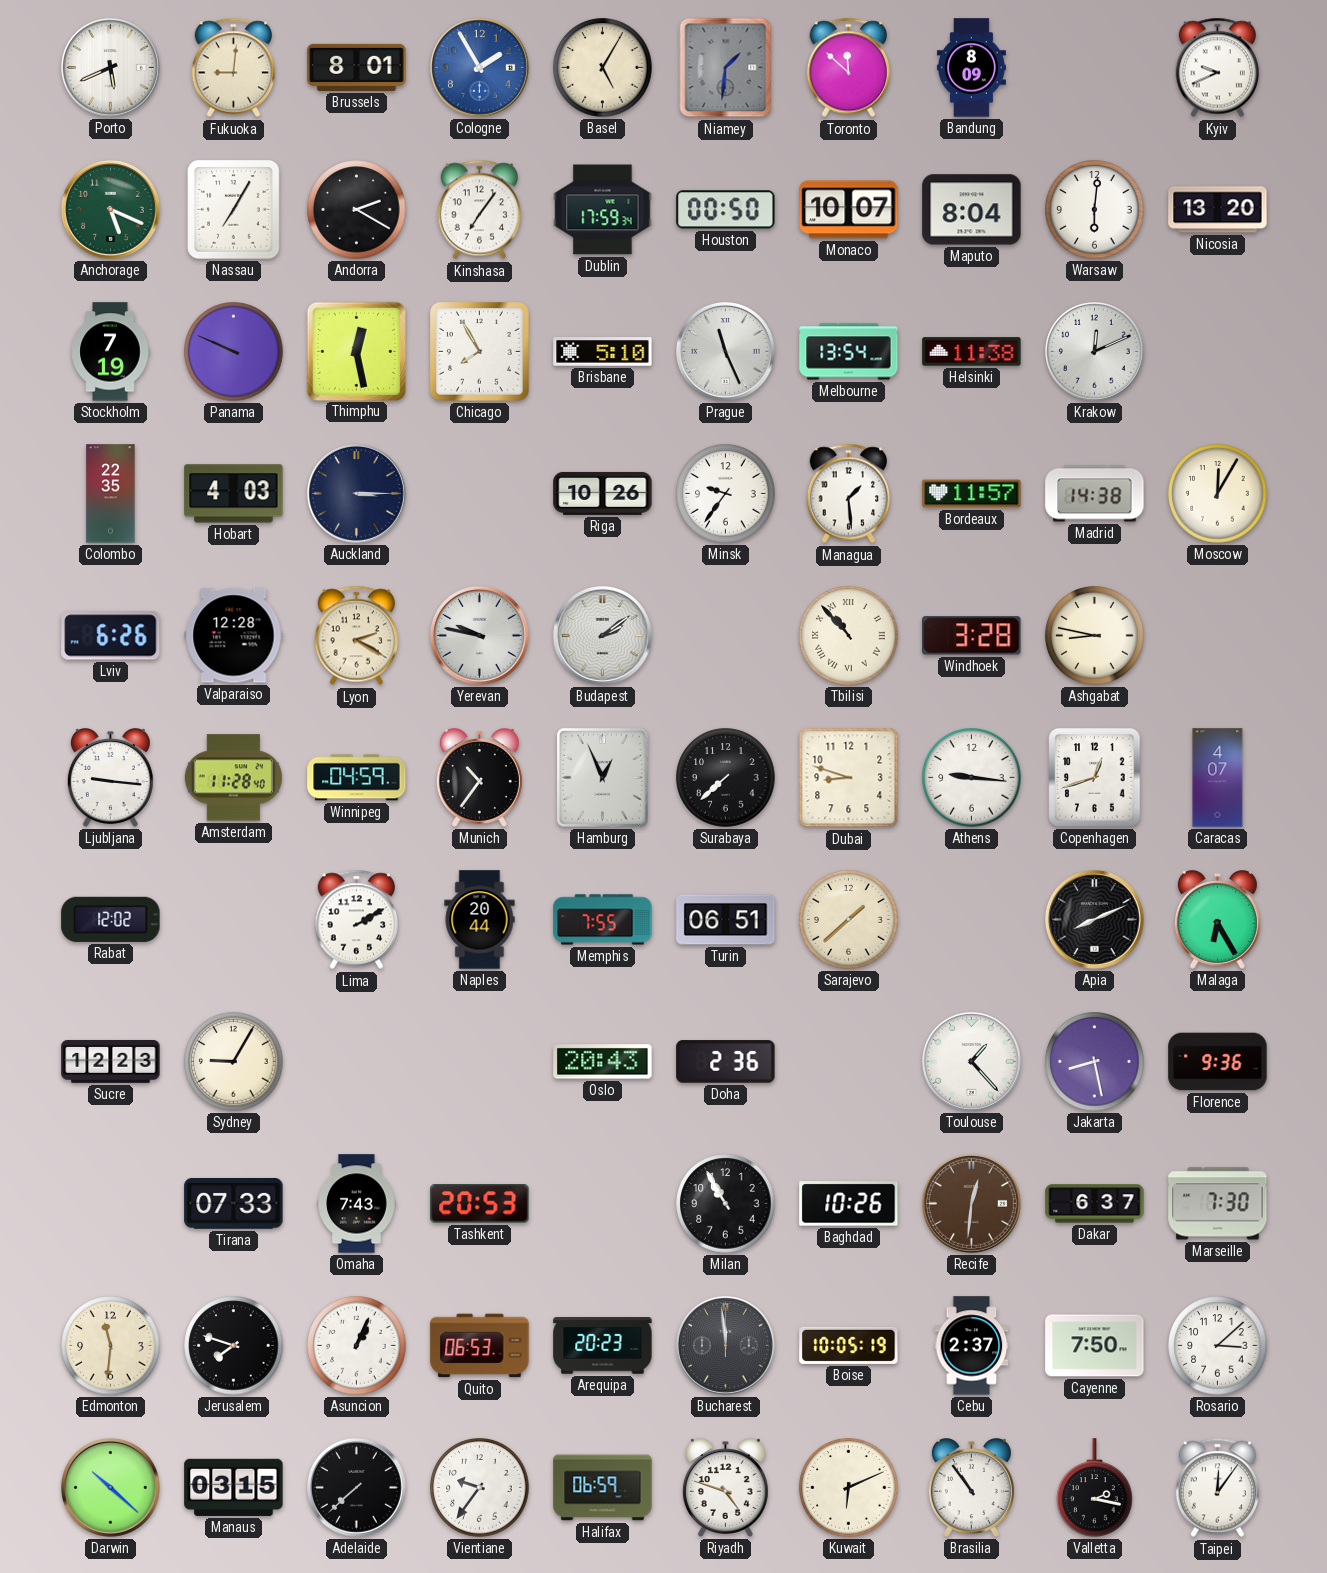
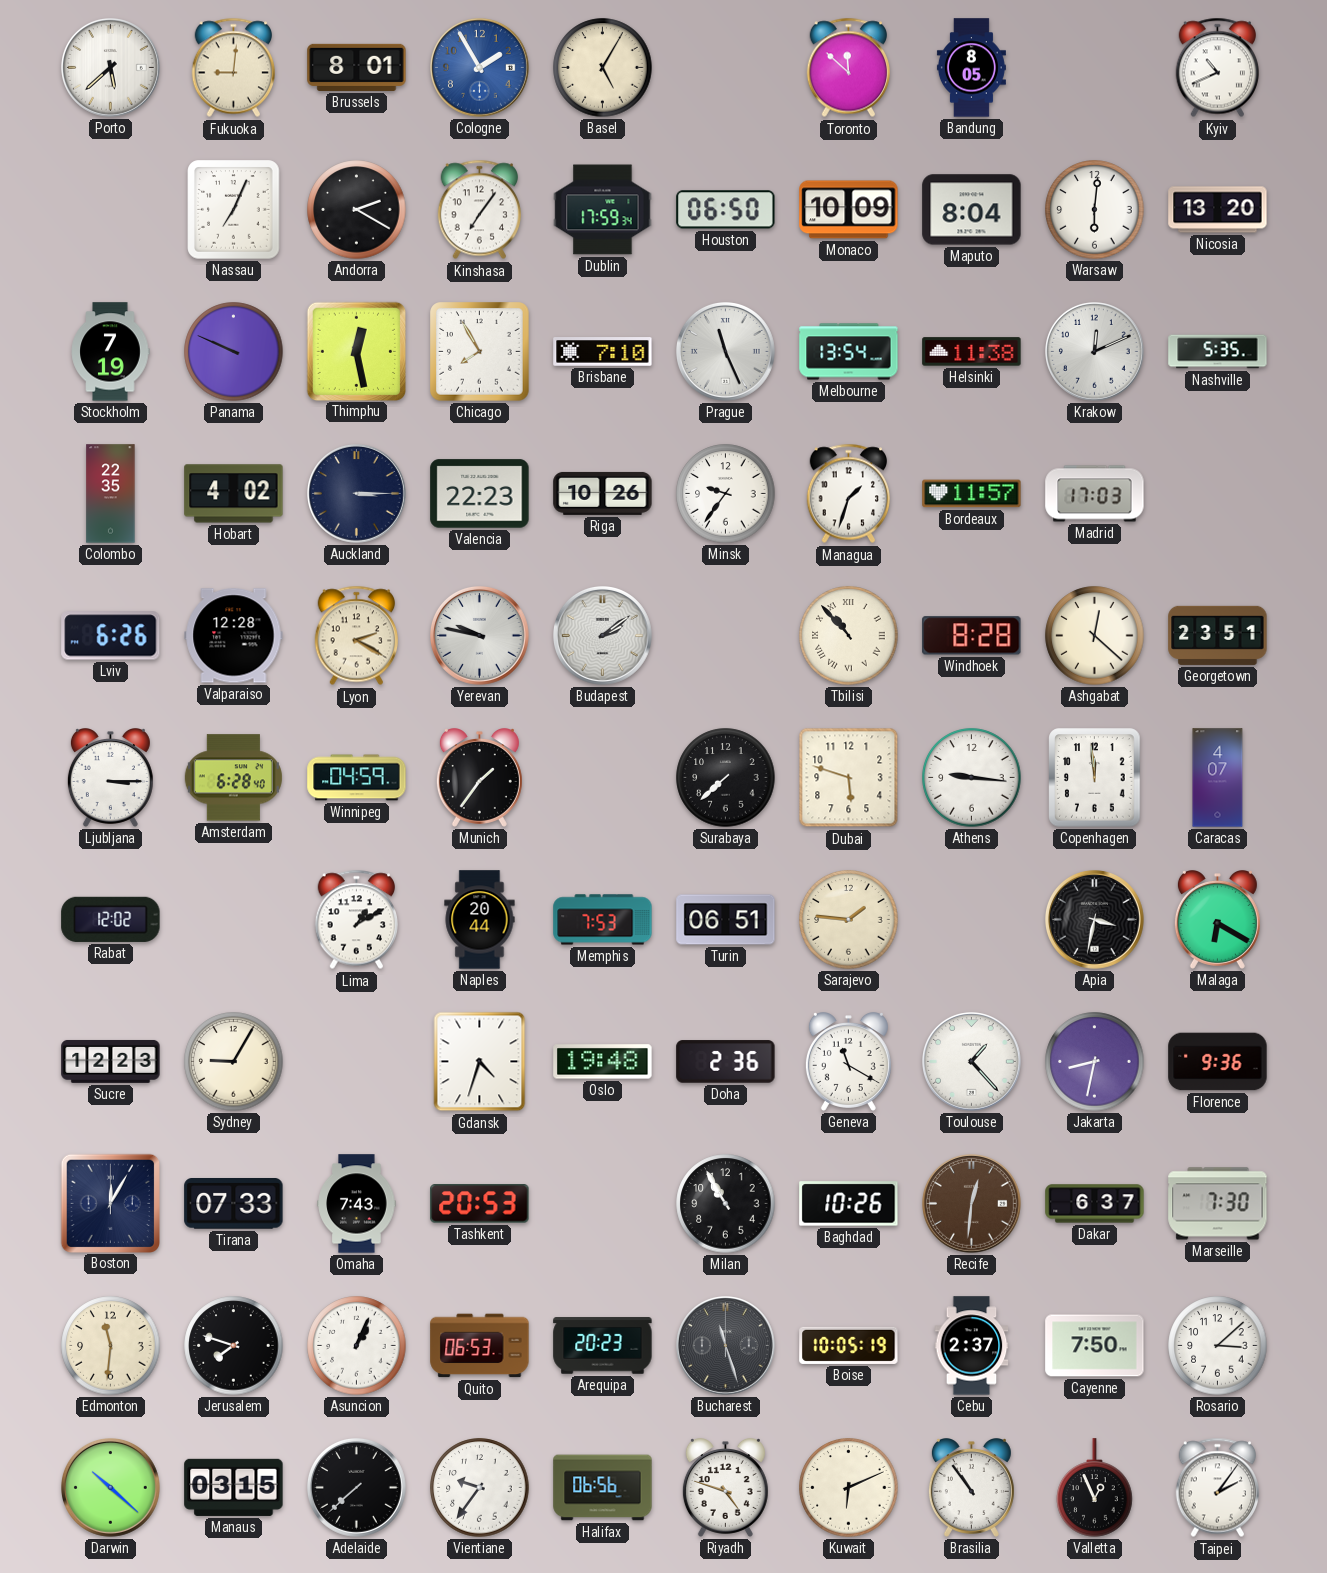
Porto: 5:41 -> 5:38 (111, 68)
Niamey: 1:31 -> none (726, 68)
Bandung: 8:09 -> 8:05 (971, 68)
Kyiv: 9:41 -> 10:41 (1217, 68)
Anchorage: 5:19 -> none (111, 210)
Nassau: 7:05 -> 7:04 (234, 210)
Houston: 00:50 -> 06:50 (726, 210)
Monaco: 10:07 -> 10:09 (849, 210)
Brisbane: 5:10 -> 7:10 (603, 352)
Nashville: none -> 5:35 (1218, 352)
Hobart: 4:03 -> 4:02 (234, 494)
Valencia: none -> 22:23 (480, 494)
Managua: 1:29 -> 1:33 (848, 494)
Madrid: 14:38 -> 17:03 (1095, 494)
Moscow: 12:05 -> none (1218, 494)
Windhoek: 3:28 -> 8:28 (972, 636)
Ashgabat: 8:47 -> 12:22 (1095, 636)
Georgetown: none -> 23:51 (1218, 635)
Ljubljana: 9:16 -> 3:15 (110, 778)
Amsterdam: 11:28 -> 6:28 (233, 778)
Munich: 10:36 -> 1:36 (479, 778)
Hamburg: 12:56 -> none (602, 777)
Dubai: 8:48 -> 5:48 (849, 778)
Copenhagen: 12:42 -> 11:59 (1095, 778)
Lima: 2:10 -> 1:10 (356, 920)
Memphis: 7:55 -> 7:53 (603, 920)
Sarajevo: 1:38 -> 1:46 (849, 920)
Apia: 8:11 -> 3:32 (1095, 920)
Malaga: 6:25 -> 6:20 (1217, 920)
Gdansk: none -> 4:33 (480, 1062)
Oslo: 20:43 -> 19:48 (603, 1062)
Geneva: none -> 11:20 (848, 1062)
Jakarta: 8:28 -> 8:32 (1095, 1062)
Boston: none -> 12:05 (110, 1203)
Bucharest: 11:59 -> 11:27 (726, 1346)
Halifax: 06:59 -> 06:56 (603, 1488)
Valletta: 2:17 -> 12:56 (1095, 1488)
Taipei: 12:06 -> 2:06 (1217, 1488)
